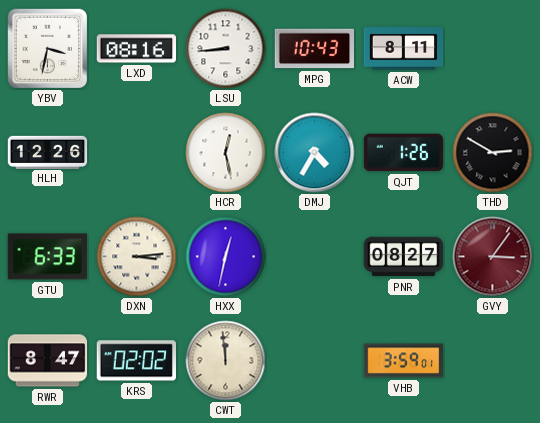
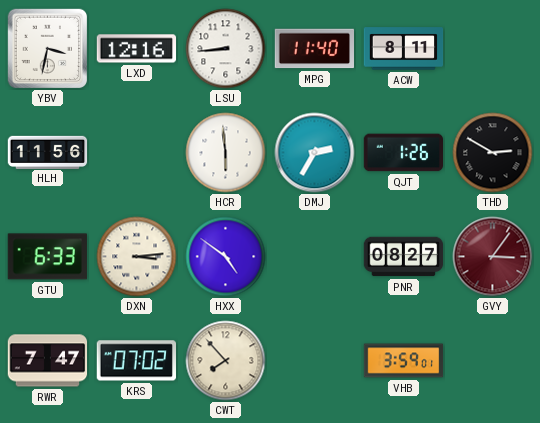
LXD: 08:16 -> 12:16 (137, 49)
MPG: 10:43 -> 11:40 (315, 49)
HLH: 12:26 -> 11:56 (48, 152)
HCR: 12:28 -> 5:59 (226, 153)
DMJ: 4:35 -> 2:35 (315, 153)
HXX: 12:32 -> 4:51 (226, 257)
RWR: 8:47 -> 7:47 (48, 361)
KRS: 02:02 -> 07:02 (136, 361)
CWT: 11:59 -> 7:53 (226, 361)
